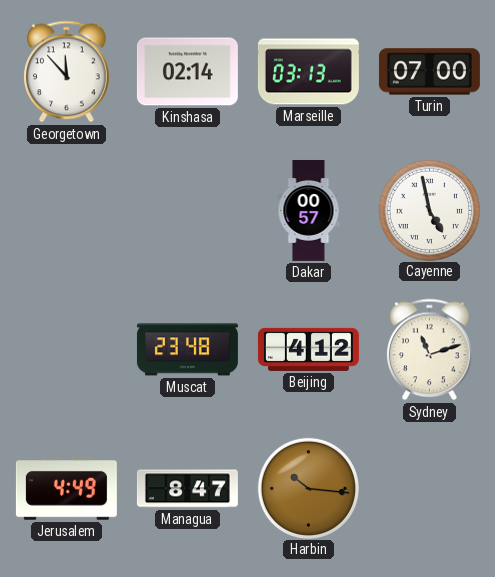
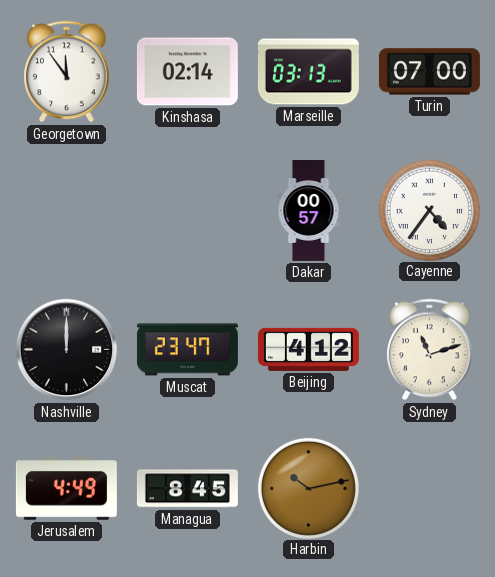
Georgetown: 11:53 -> 11:54 (67, 72)
Cayenne: 4:58 -> 4:36 (429, 210)
Nashville: none -> 12:00 (67, 350)
Muscat: 23:48 -> 23:47 (187, 350)
Managua: 8:47 -> 8:45 (187, 489)
Harbin: 10:16 -> 10:13 (308, 488)
